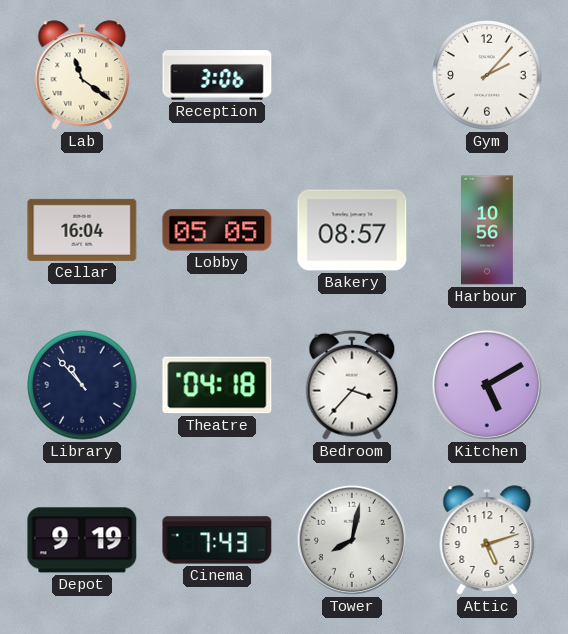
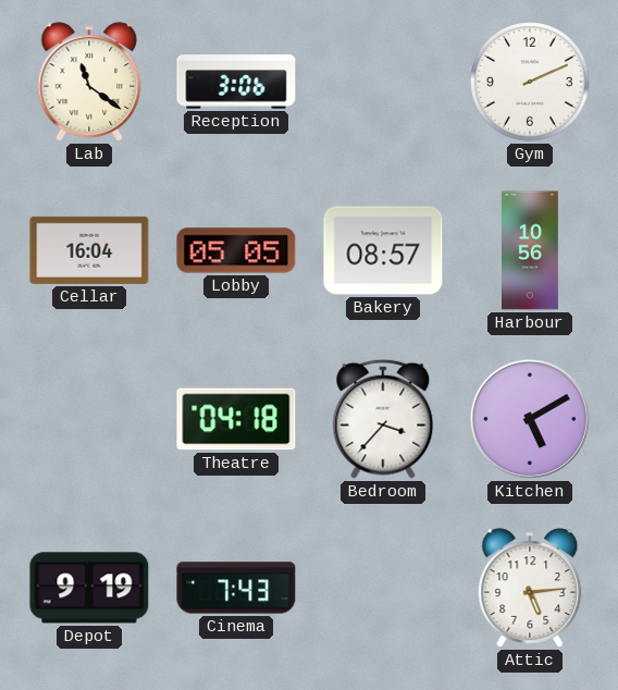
Gym: 2:07 -> 2:11 (530, 82)
Library: 10:53 -> none (82, 385)
Tower: 8:02 -> none (352, 540)
Attic: 5:12 -> 5:14 (530, 588)
